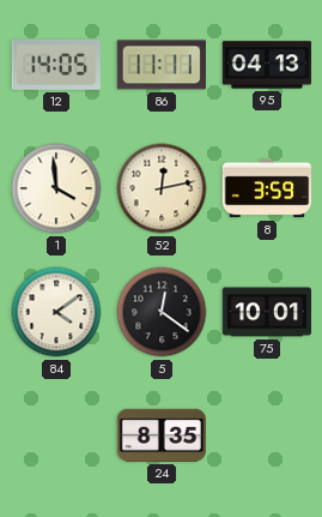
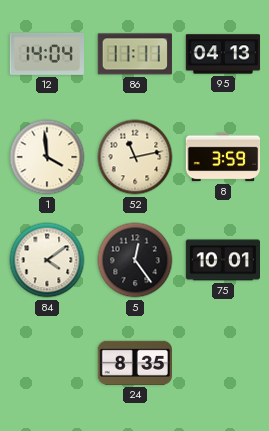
12: 14:05 -> 14:04 (46, 55)
52: 12:13 -> 11:13 (135, 157)
5: 12:21 -> 12:24 (135, 260)
